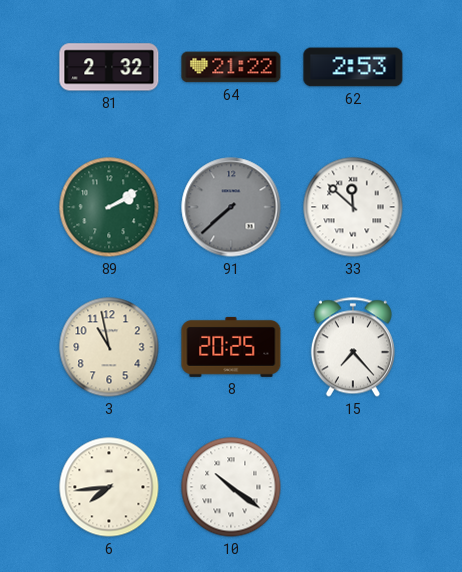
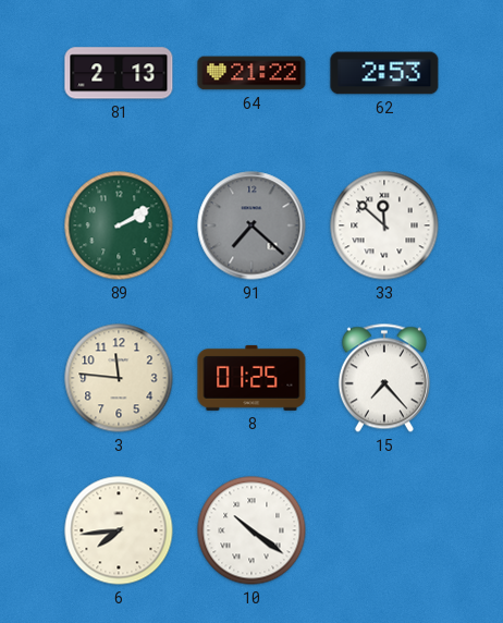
81: 2:32 -> 2:13 (119, 73)
91: 7:38 -> 7:22 (251, 225)
3: 10:58 -> 11:46 (119, 378)
8: 20:25 -> 01:25 (251, 378)
